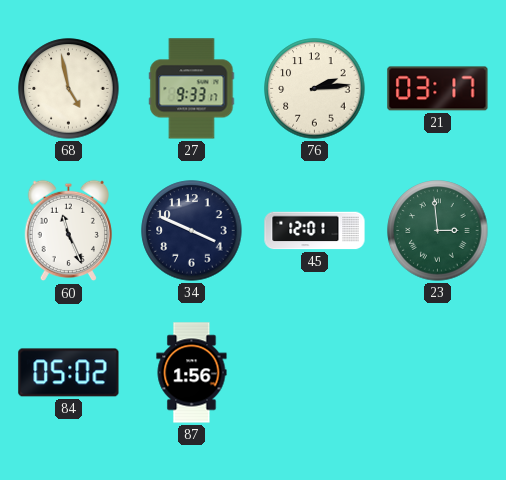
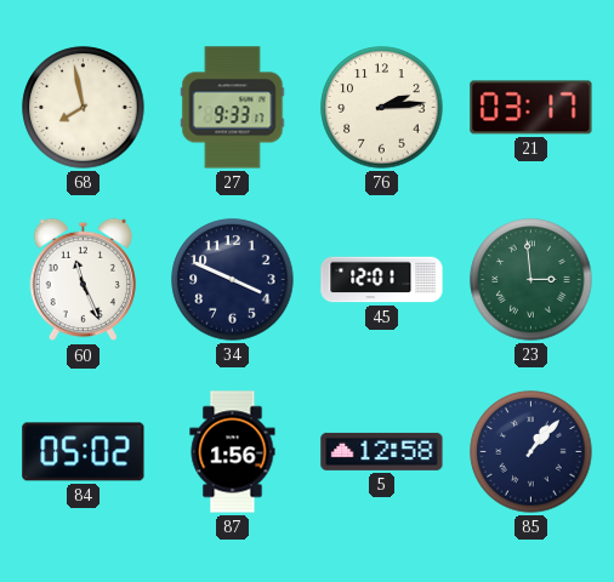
68: 4:58 -> 7:58 (84, 108)
5: none -> 12:58 (382, 451)
85: none -> 1:07 (531, 452)
